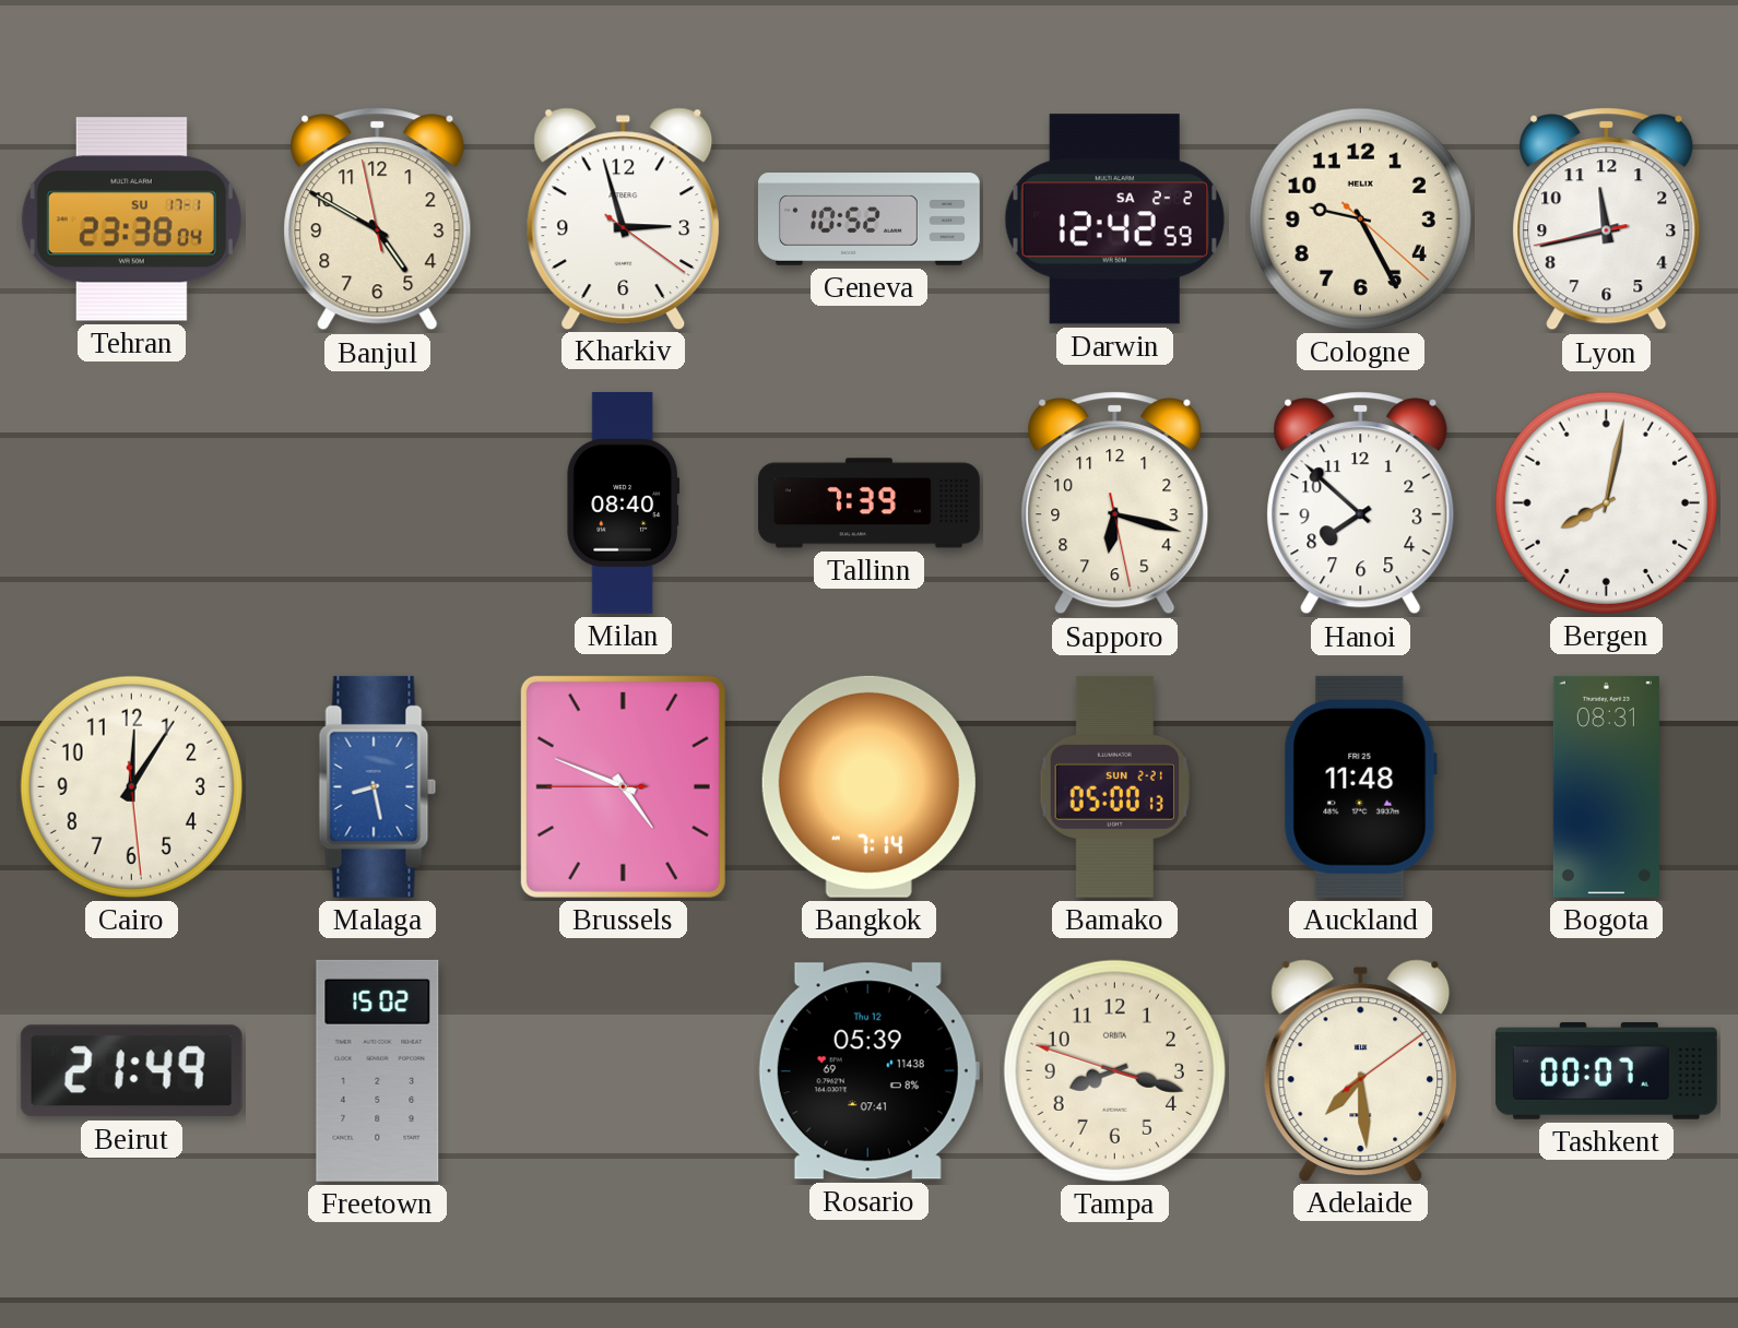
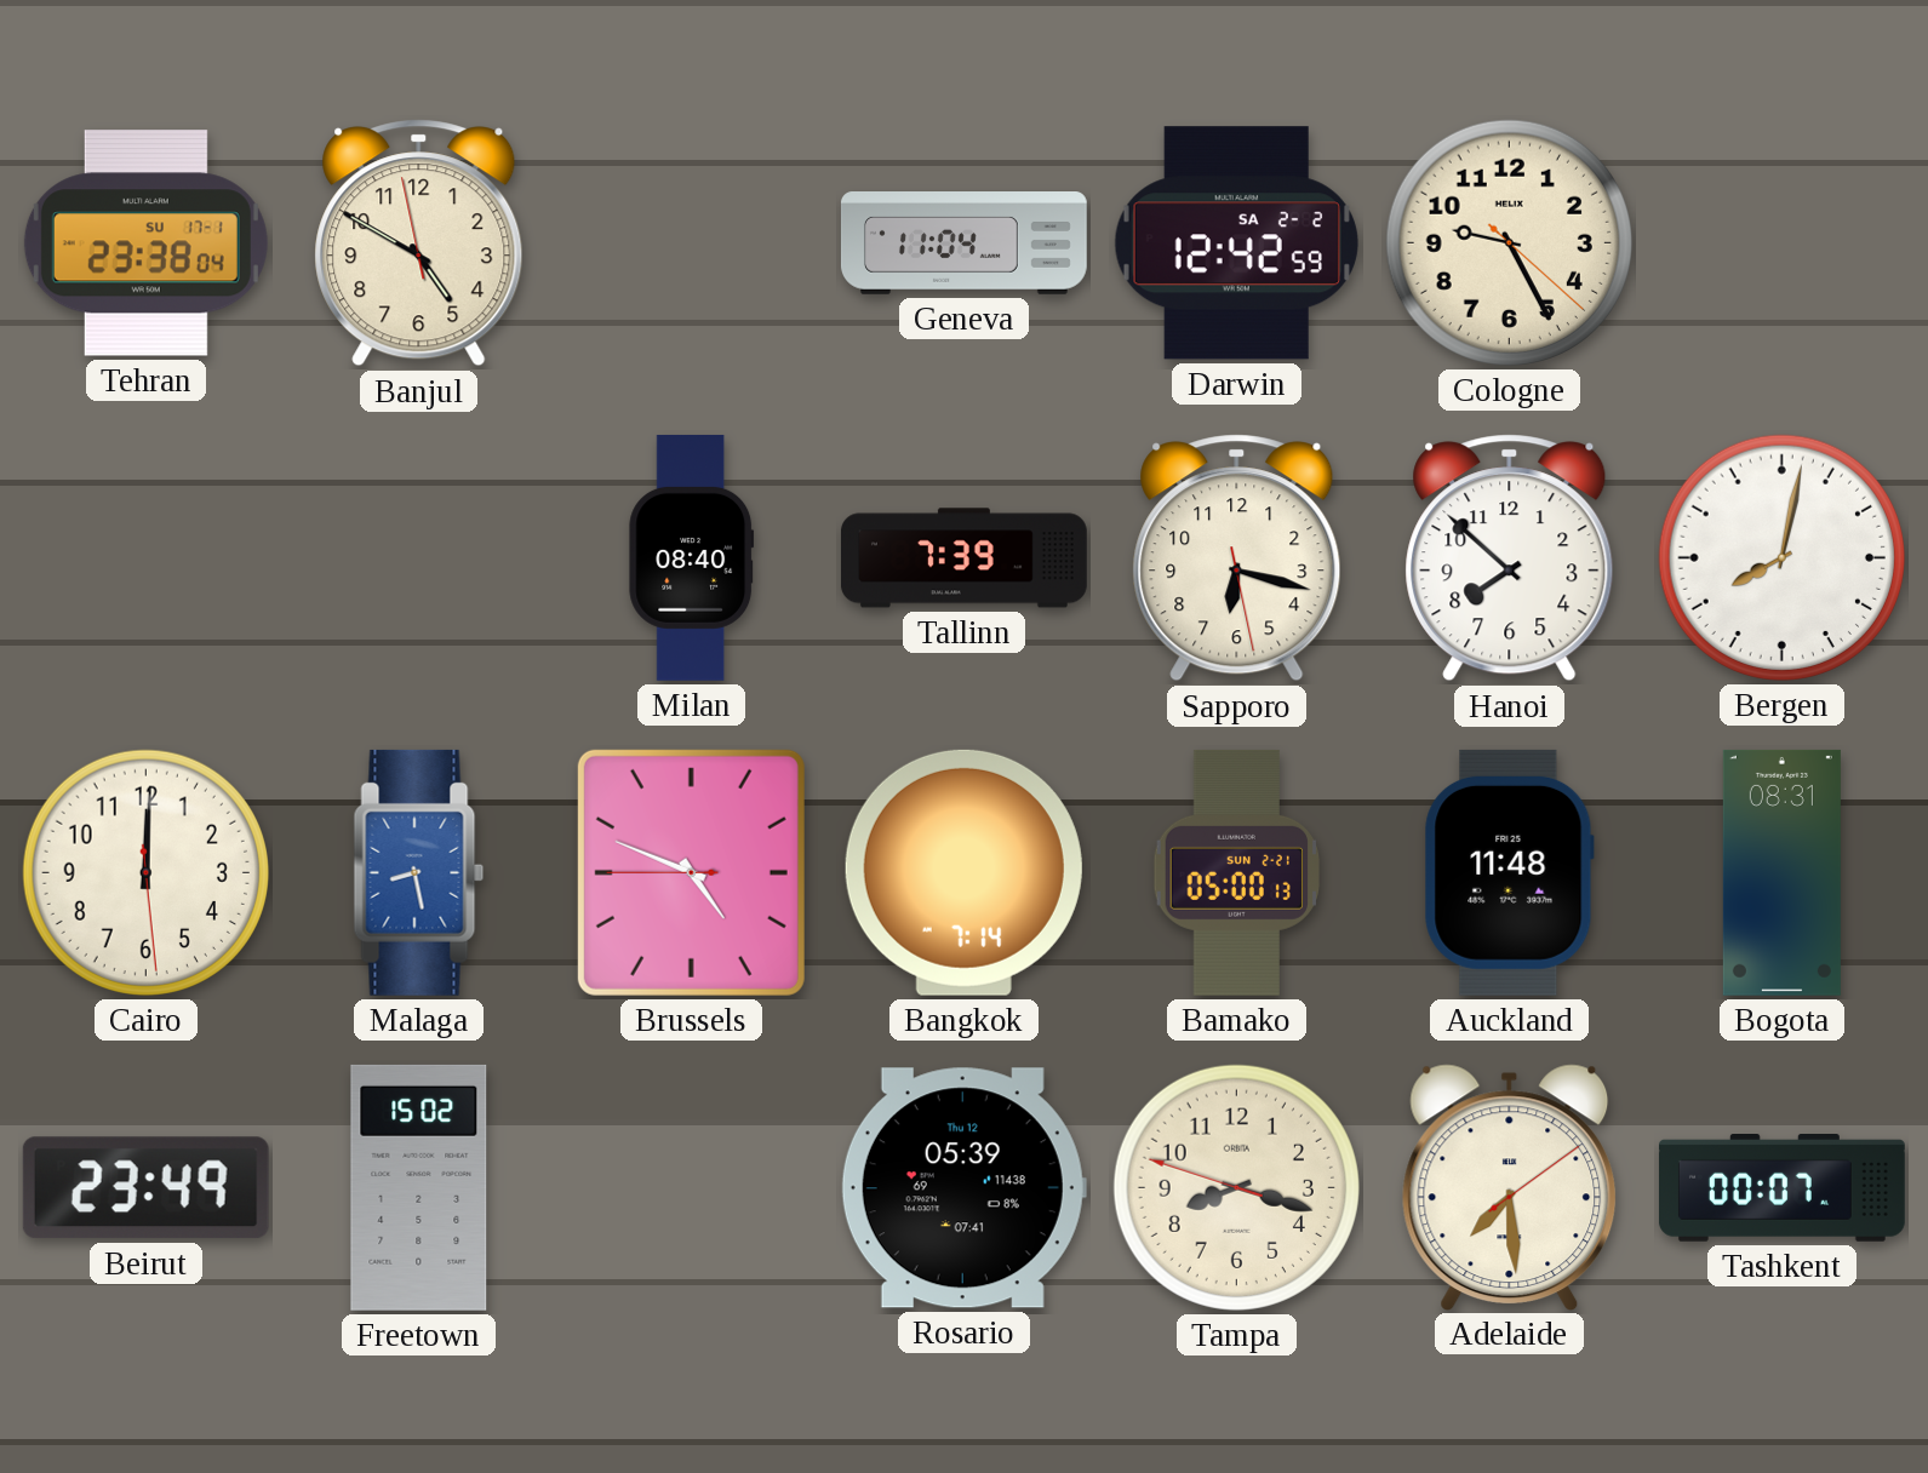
Kharkiv: 2:57 -> none (624, 218)
Geneva: 10:52 -> 11:04 (963, 243)
Lyon: 11:42 -> none (1607, 220)
Cairo: 12:05 -> 12:00 (145, 872)
Beirut: 21:49 -> 23:49 (145, 1188)
